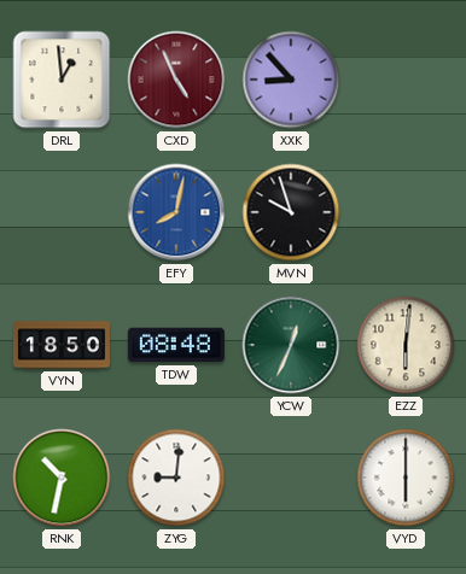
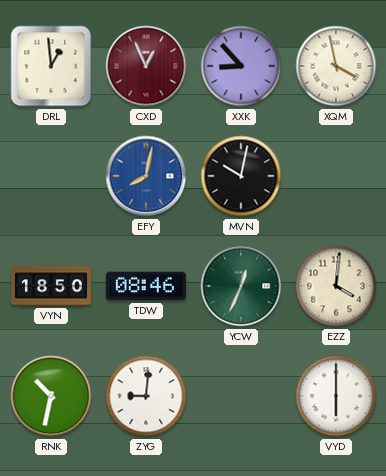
CXD: 4:56 -> 12:56 (146, 66)
XQM: none -> 3:58 (336, 66)
MVN: 9:57 -> 10:02 (241, 176)
TDW: 08:48 -> 08:46 (146, 286)
EZZ: 6:01 -> 4:01 (336, 286)
